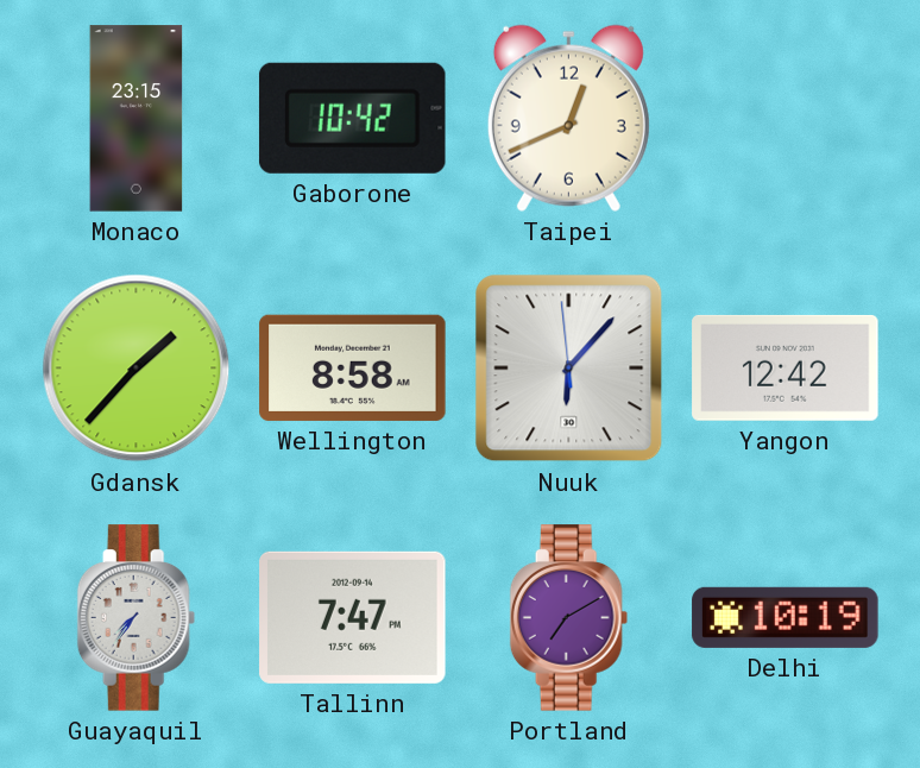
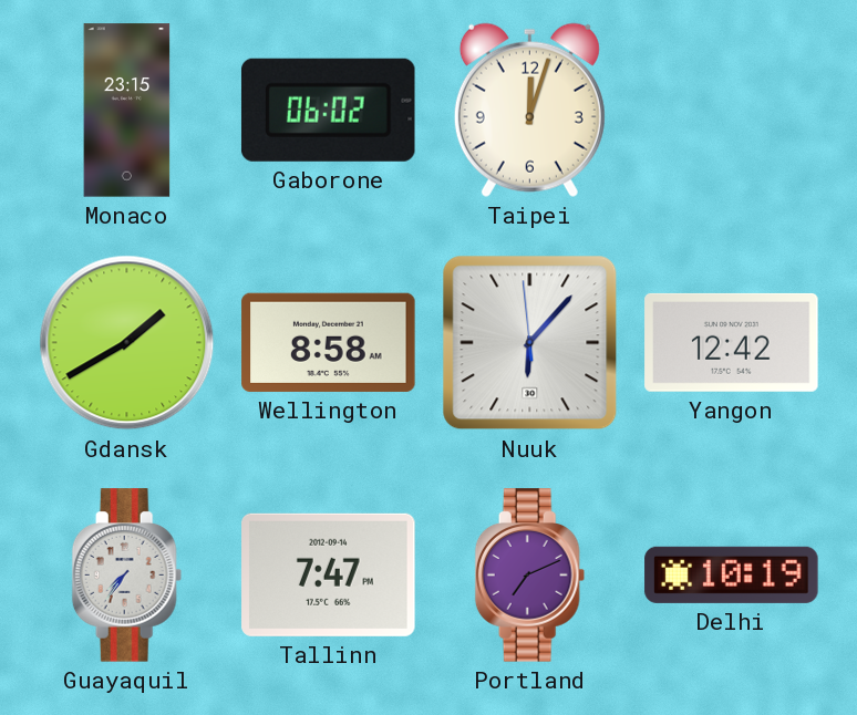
Gaborone: 10:42 -> 06:02 (328, 110)
Taipei: 12:41 -> 12:03 (529, 110)
Gdansk: 1:37 -> 1:40 (127, 343)
Portland: 7:10 -> 7:11 (530, 576)
